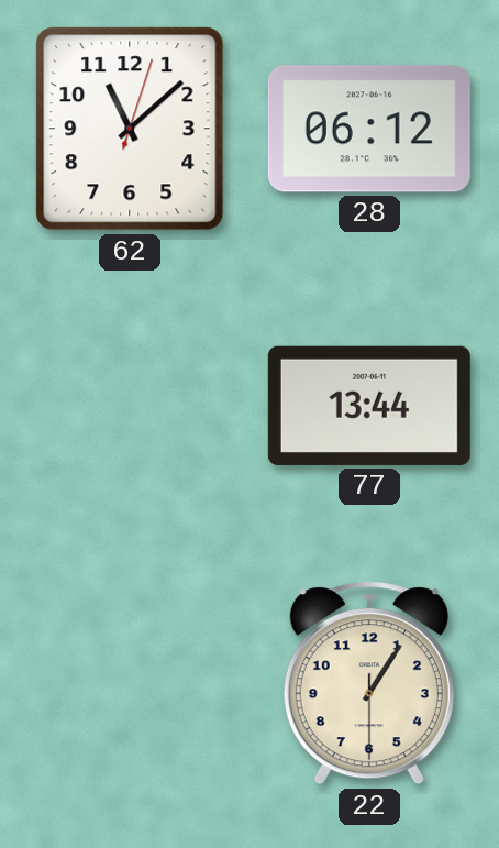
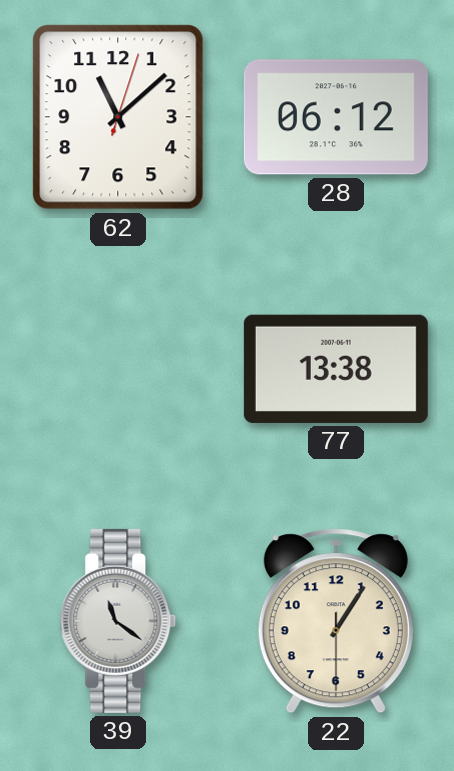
77: 13:44 -> 13:38 (336, 369)
39: none -> 11:21 (118, 621)
